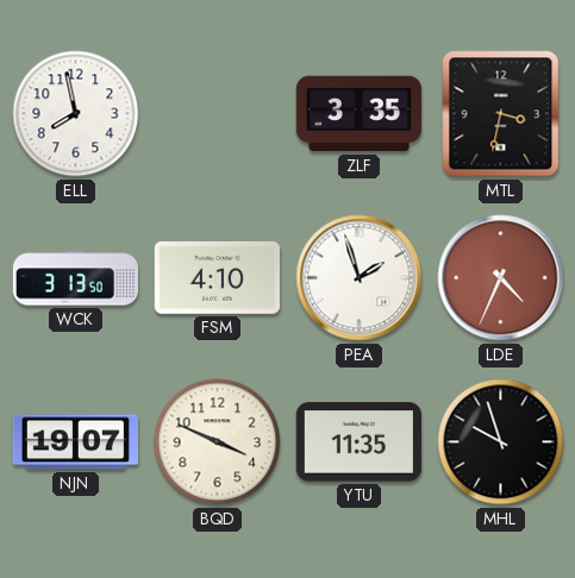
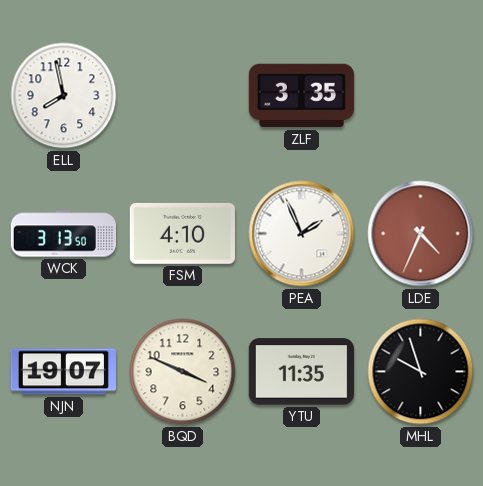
MTL: 3:32 -> none (501, 114)
PEA: 1:57 -> 1:56 (302, 234)
